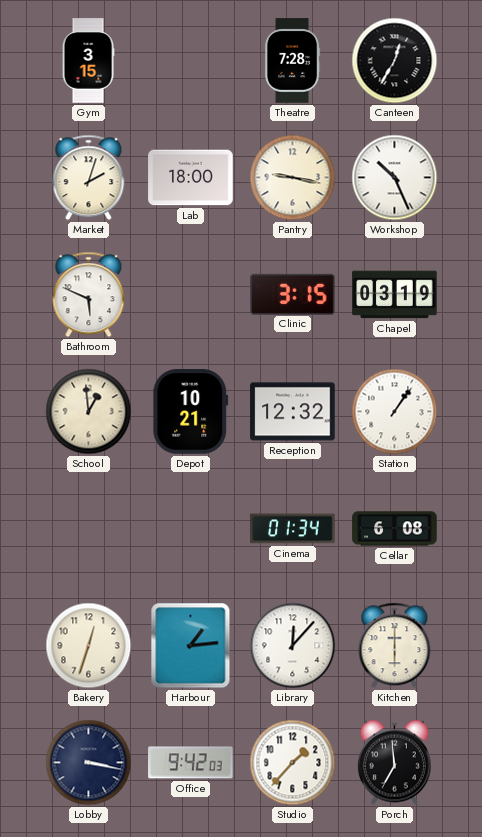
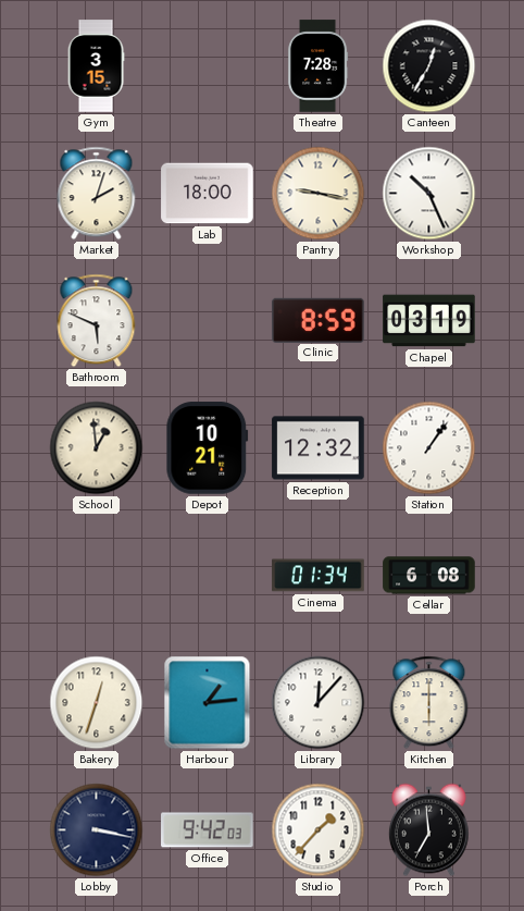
Clinic: 3:15 -> 8:59 (319, 320)
